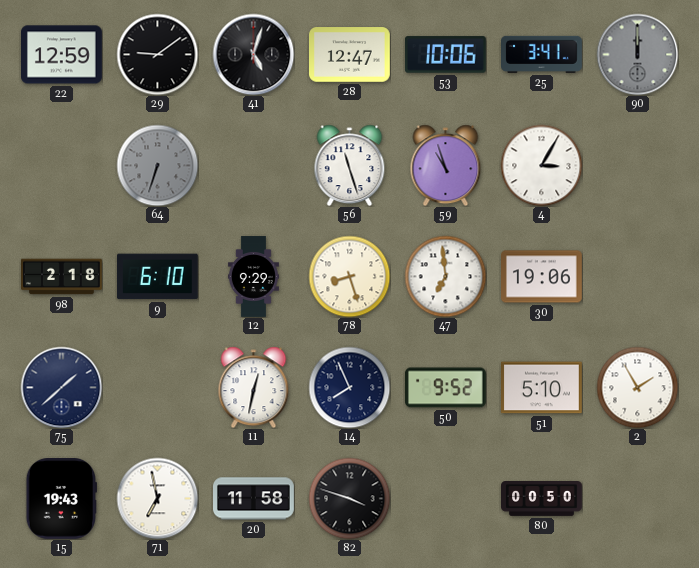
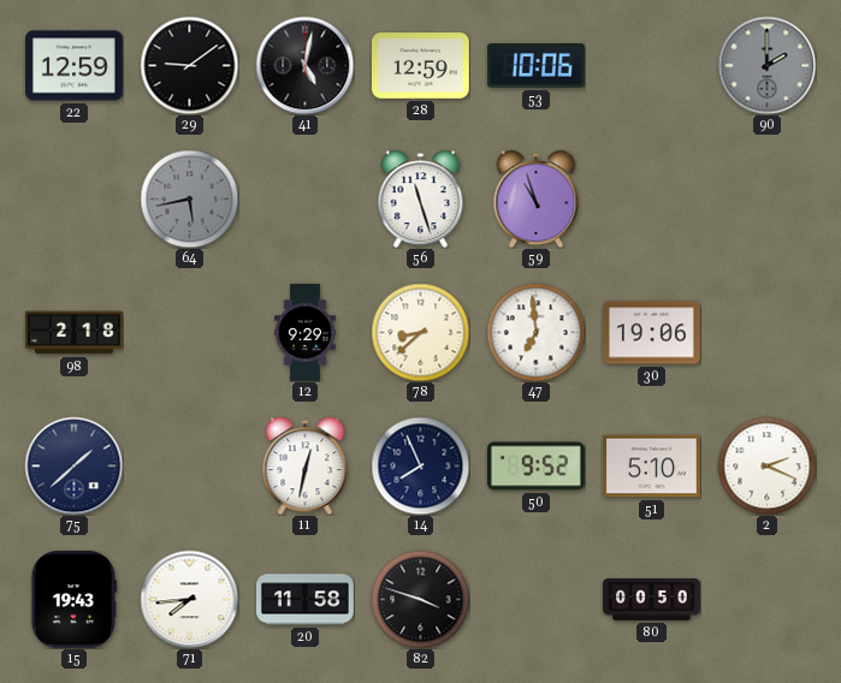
41: 5:03 -> 5:02 (304, 65)
28: 12:47 -> 12:59 (421, 66)
25: 3:41 -> none (542, 54)
90: 12:00 -> 2:00 (766, 65)
64: 6:33 -> 5:43 (189, 198)
4: 3:05 -> none (541, 165)
9: 6:10 -> none (157, 277)
78: 8:27 -> 8:38 (420, 332)
2: 1:55 -> 2:19 (766, 465)
71: 6:58 -> 7:44 (189, 599)
